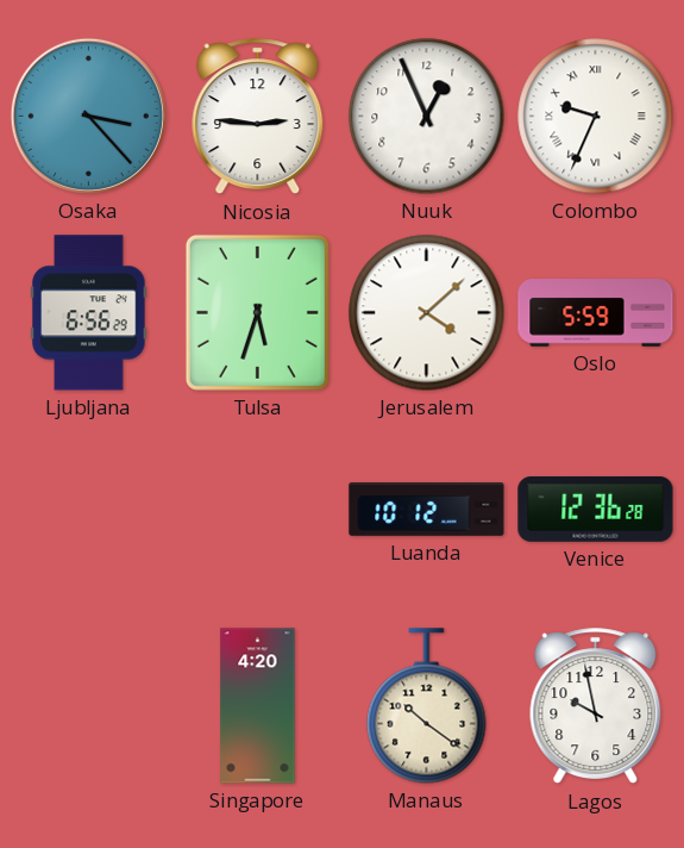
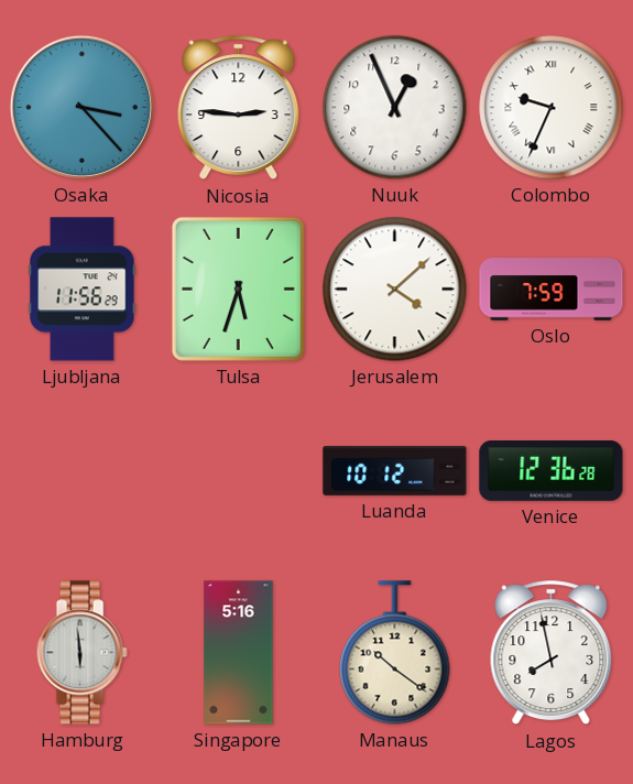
Ljubljana: 6:56 -> 11:56 (83, 290)
Oslo: 5:59 -> 7:59 (552, 290)
Hamburg: none -> 5:59 (81, 653)
Singapore: 4:20 -> 5:16 (239, 653)
Lagos: 9:58 -> 7:58 (552, 653)
